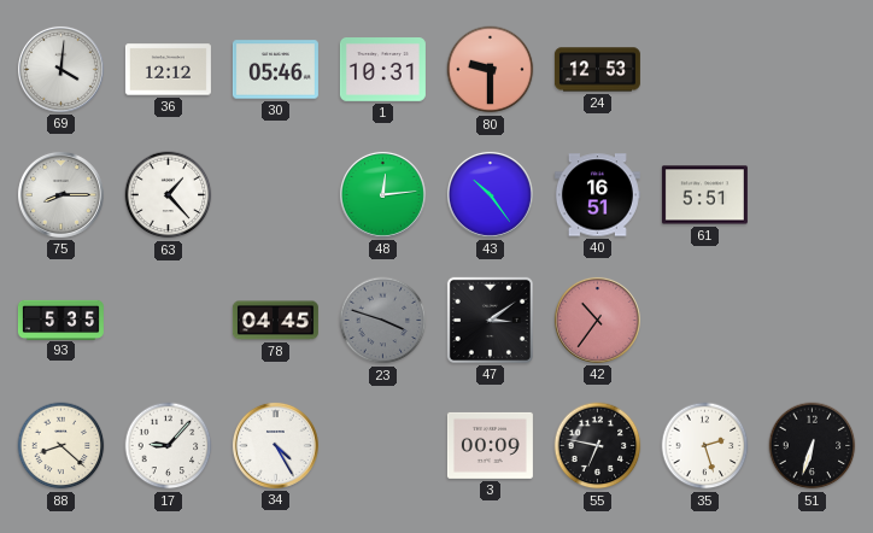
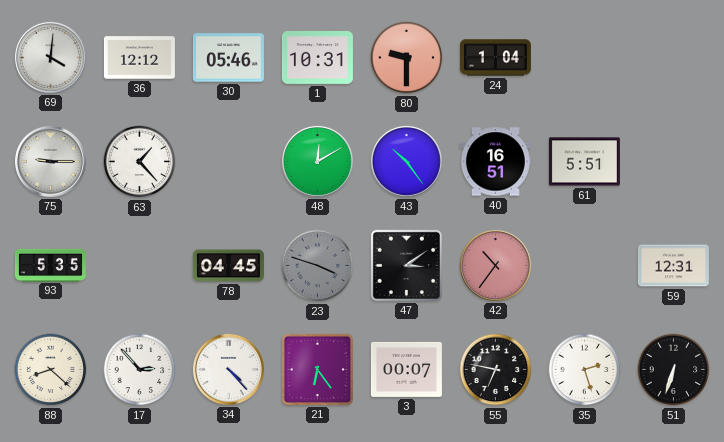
24: 12:53 -> 1:04 (495, 58)
75: 8:15 -> 9:15 (50, 161)
48: 12:14 -> 12:10 (317, 161)
59: none -> 12:31 (673, 266)
17: 9:07 -> 2:53 (140, 370)
34: 4:25 -> 4:23 (228, 369)
21: none -> 6:24 (317, 369)
3: 00:09 -> 00:07 (406, 369)
